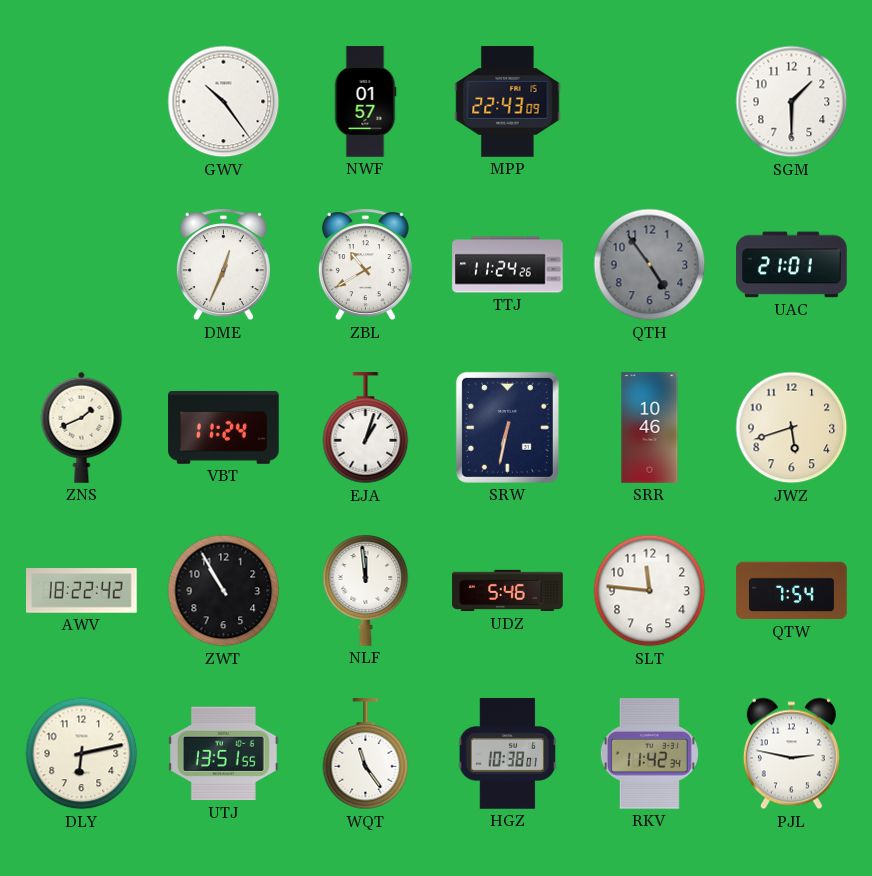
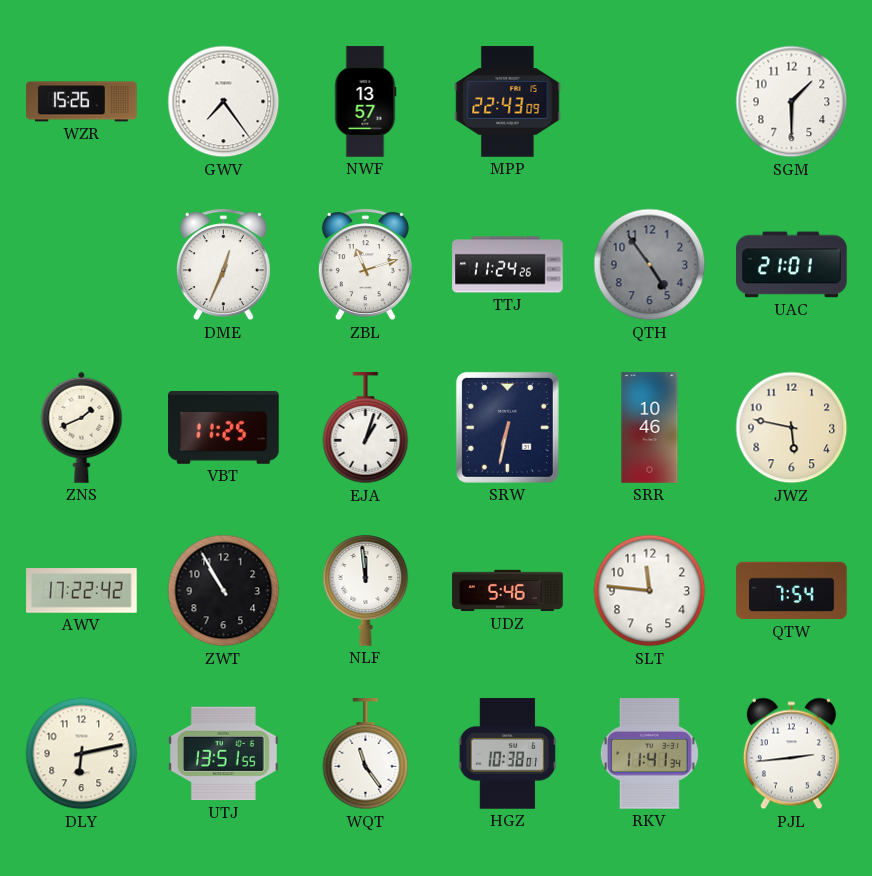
WZR: none -> 15:26 (82, 102)
GWV: 10:24 -> 7:24 (224, 102)
NWF: 01:57 -> 13:57 (365, 102)
ZBL: 10:40 -> 11:12 (365, 265)
VBT: 11:24 -> 11:25 (224, 427)
JWZ: 5:42 -> 5:47 (792, 428)
AWV: 18:22 -> 17:22 (82, 591)
RKV: 11:42 -> 11:41 (649, 754)
PJL: 2:47 -> 2:44 (791, 754)
